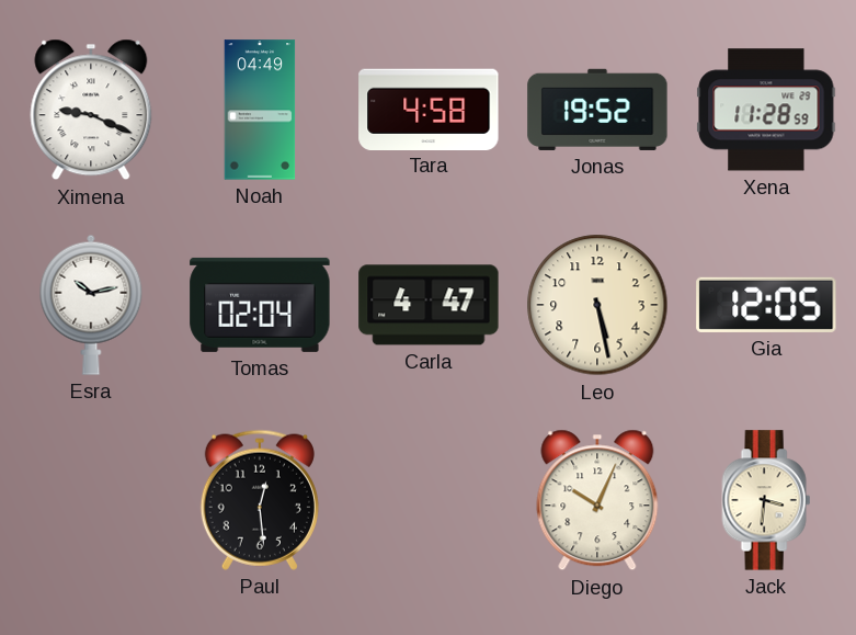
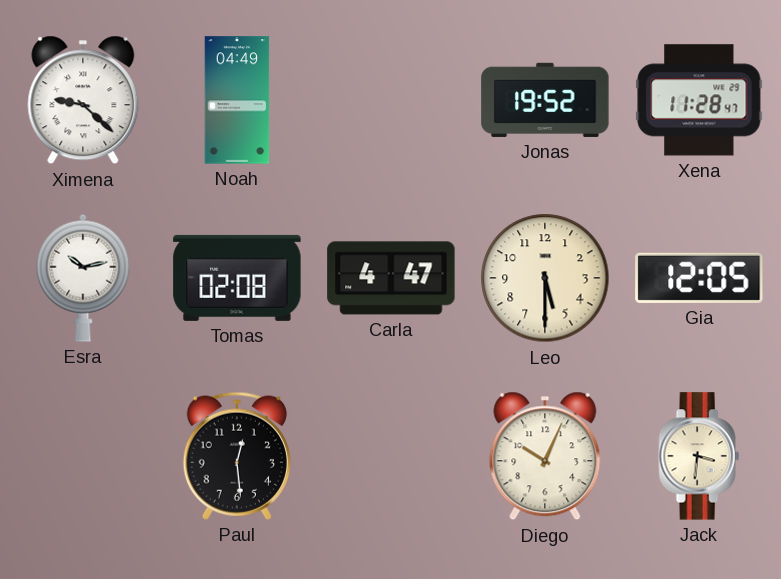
Ximena: 9:19 -> 9:22 (83, 100)
Tara: 4:58 -> none (429, 109)
Xena: 11:28:59 -> 11:28:47 (699, 100)
Tomas: 02:04 -> 02:08 (237, 278)
Leo: 5:28 -> 5:30 (545, 278)
